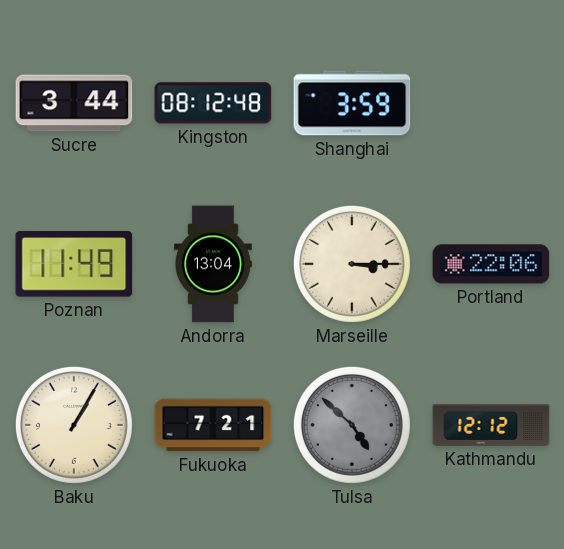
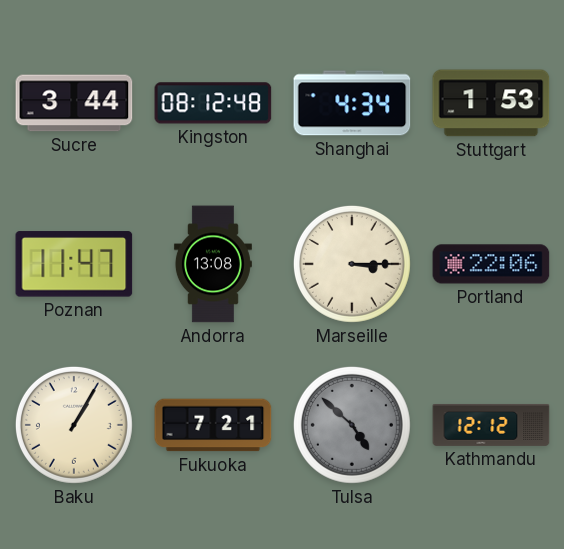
Shanghai: 3:59 -> 4:34 (352, 103)
Stuttgart: none -> 1:53 (491, 103)
Poznan: 11:49 -> 11:47 (74, 264)
Andorra: 13:04 -> 13:08 (213, 264)
